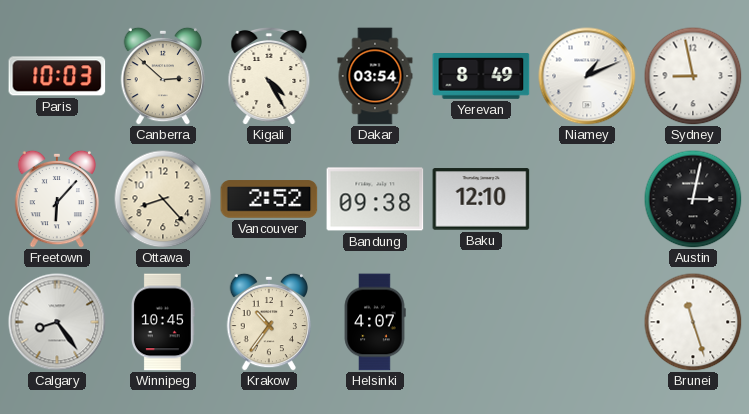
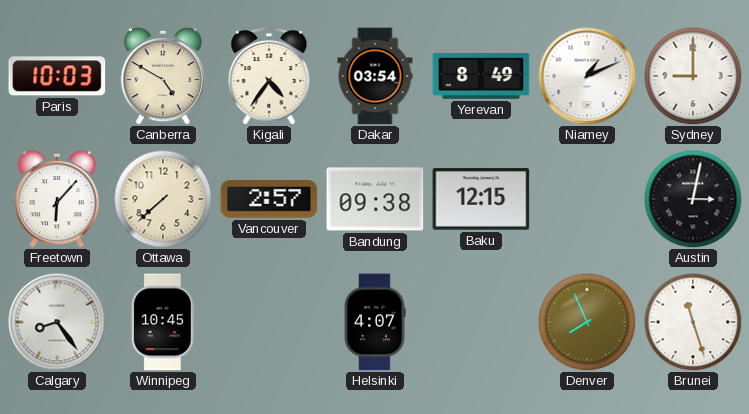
Canberra: 2:52 -> 4:50 (163, 76)
Kigali: 4:25 -> 4:36 (269, 77)
Sydney: 8:58 -> 9:00 (693, 76)
Ottawa: 8:23 -> 7:38 (163, 199)
Vancouver: 2:52 -> 2:57 (269, 199)
Baku: 12:10 -> 12:15 (481, 199)
Krakow: 10:36 -> none (269, 322)
Denver: none -> 7:56 (587, 322)
